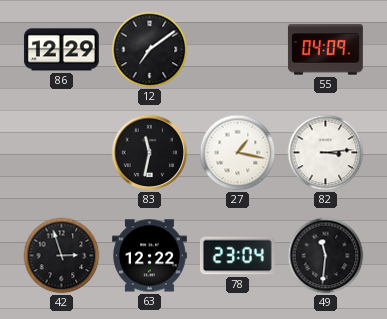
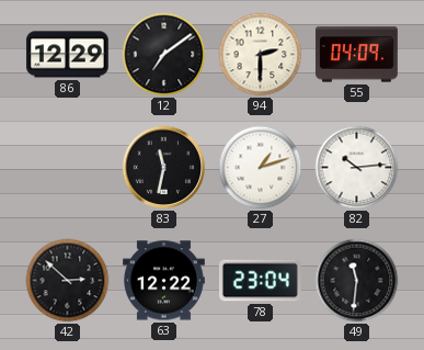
94: none -> 2:30 (261, 55)
27: 1:17 -> 1:12 (261, 168)
82: 3:14 -> 10:14 (357, 168)
42: 2:57 -> 2:52 (68, 281)
